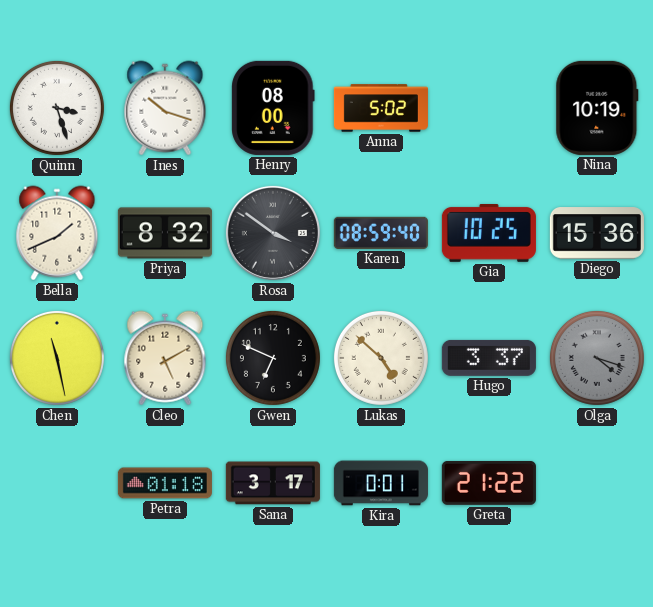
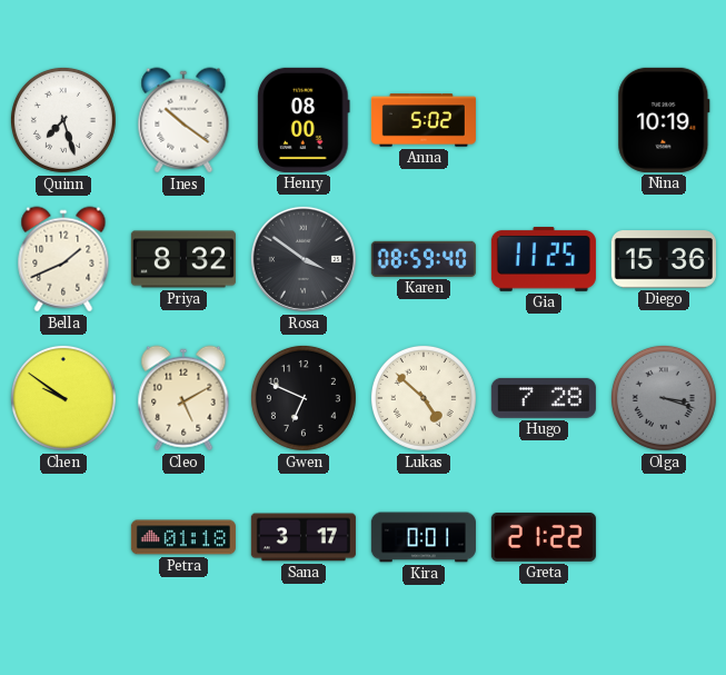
Quinn: 3:27 -> 7:27 (63, 120)
Ines: 10:18 -> 10:21 (183, 120)
Gia: 10:25 -> 11:25 (544, 260)
Chen: 11:28 -> 9:51 (63, 398)
Hugo: 3:37 -> 7:28 (544, 398)
Olga: 4:18 -> 3:18 (664, 398)
